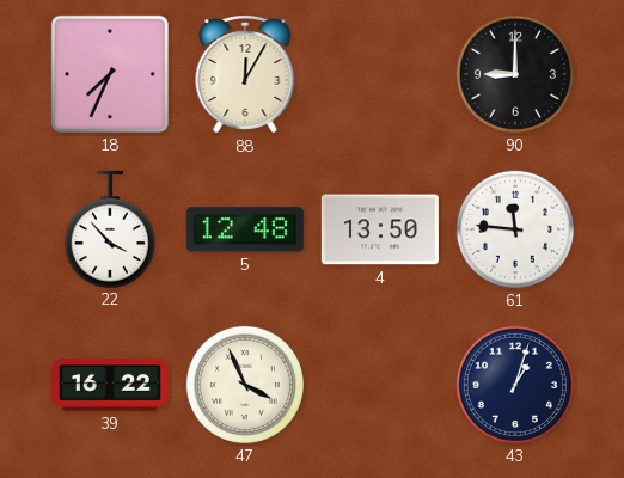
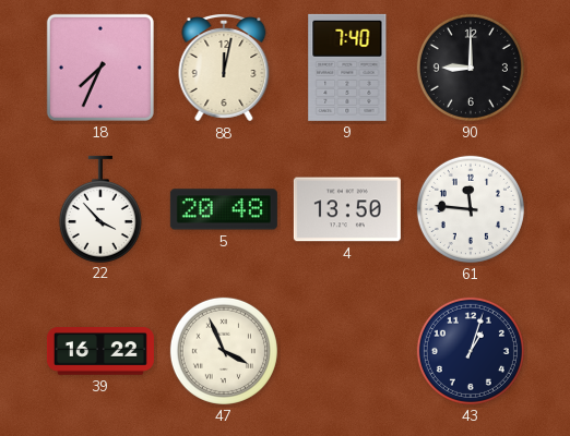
88: 12:05 -> 12:02 (224, 68)
9: none -> 7:40 (347, 68)
5: 12:48 -> 20:48 (224, 209)
